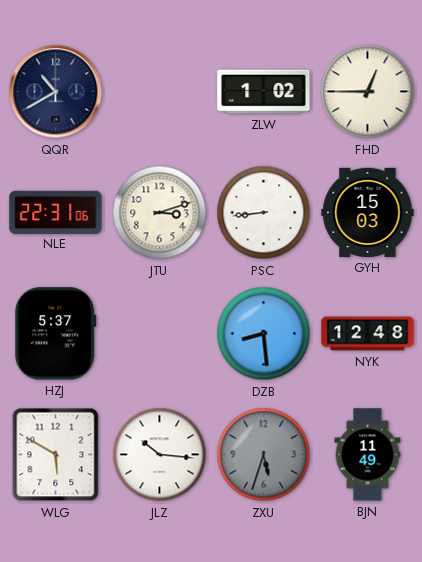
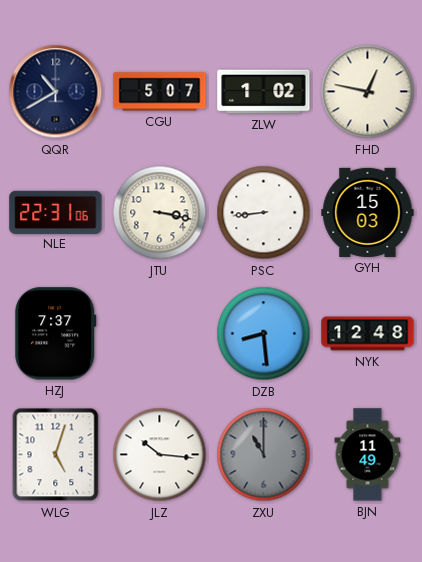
CGU: none -> 5:07 (160, 92)
FHD: 12:45 -> 12:47 (368, 92)
JTU: 3:12 -> 3:17 (160, 213)
HZJ: 5:37 -> 7:37 (56, 334)
WLG: 5:50 -> 5:03 (56, 455)
ZXU: 5:33 -> 11:00 (264, 455)
